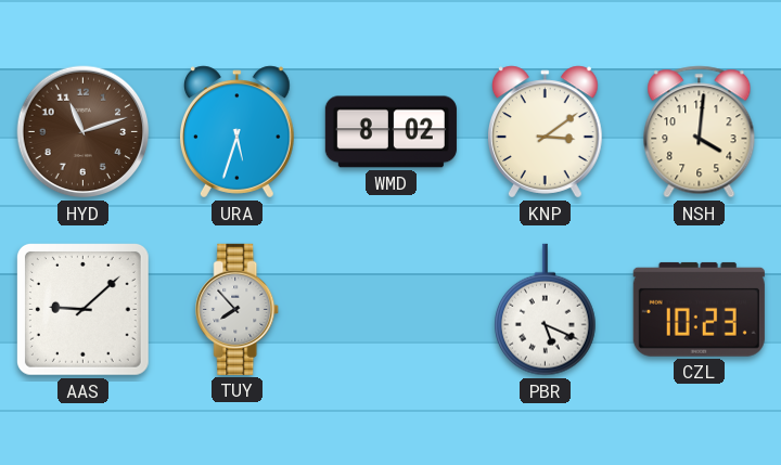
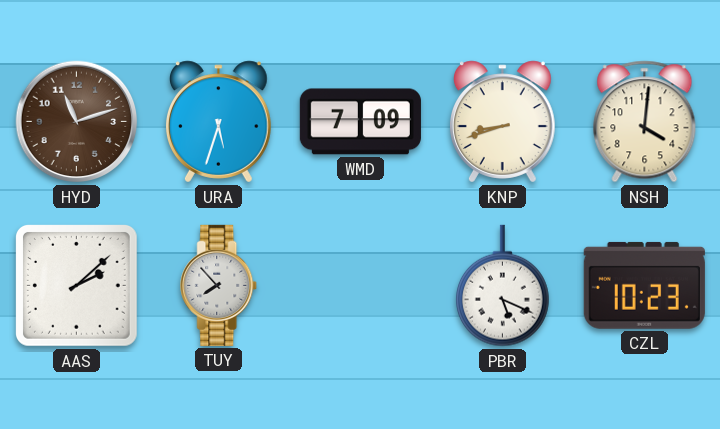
WMD: 8:02 -> 7:09 (360, 122)
KNP: 3:09 -> 8:42 (502, 122)
AAS: 9:08 -> 2:08 (76, 285)
